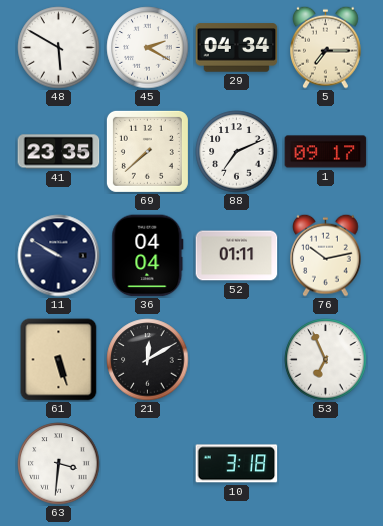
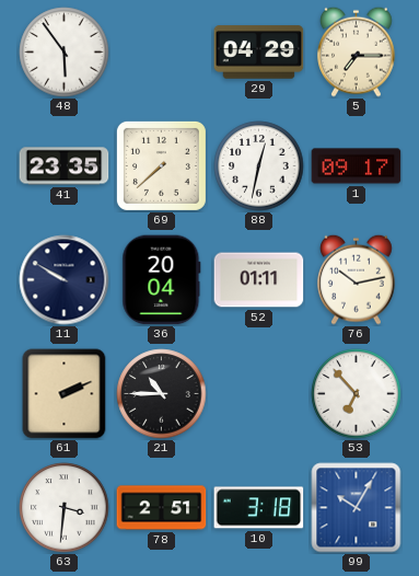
48: 5:50 -> 5:54 (65, 53)
45: 2:20 -> none (148, 48)
29: 04:34 -> 04:29 (259, 53)
88: 7:11 -> 12:32 (259, 166)
36: 04:04 -> 20:04 (162, 280)
61: 5:27 -> 2:11 (65, 394)
21: 12:10 -> 10:45 (162, 394)
53: 6:56 -> 6:53 (357, 394)
78: none -> 2:51 (162, 508)
99: none -> 10:05 (357, 508)
